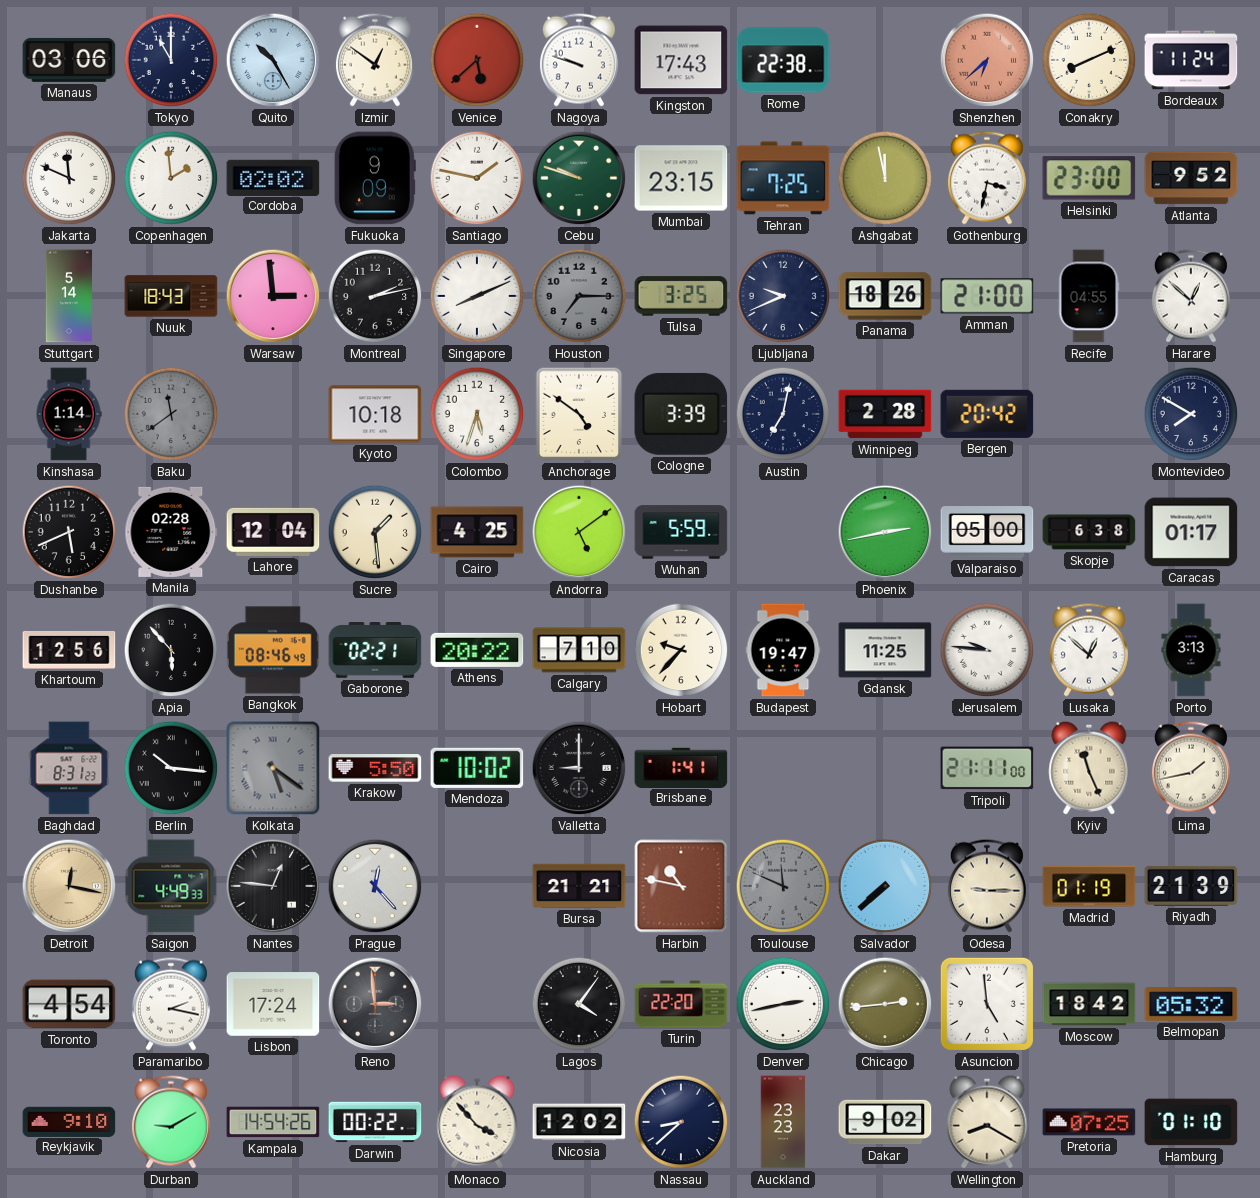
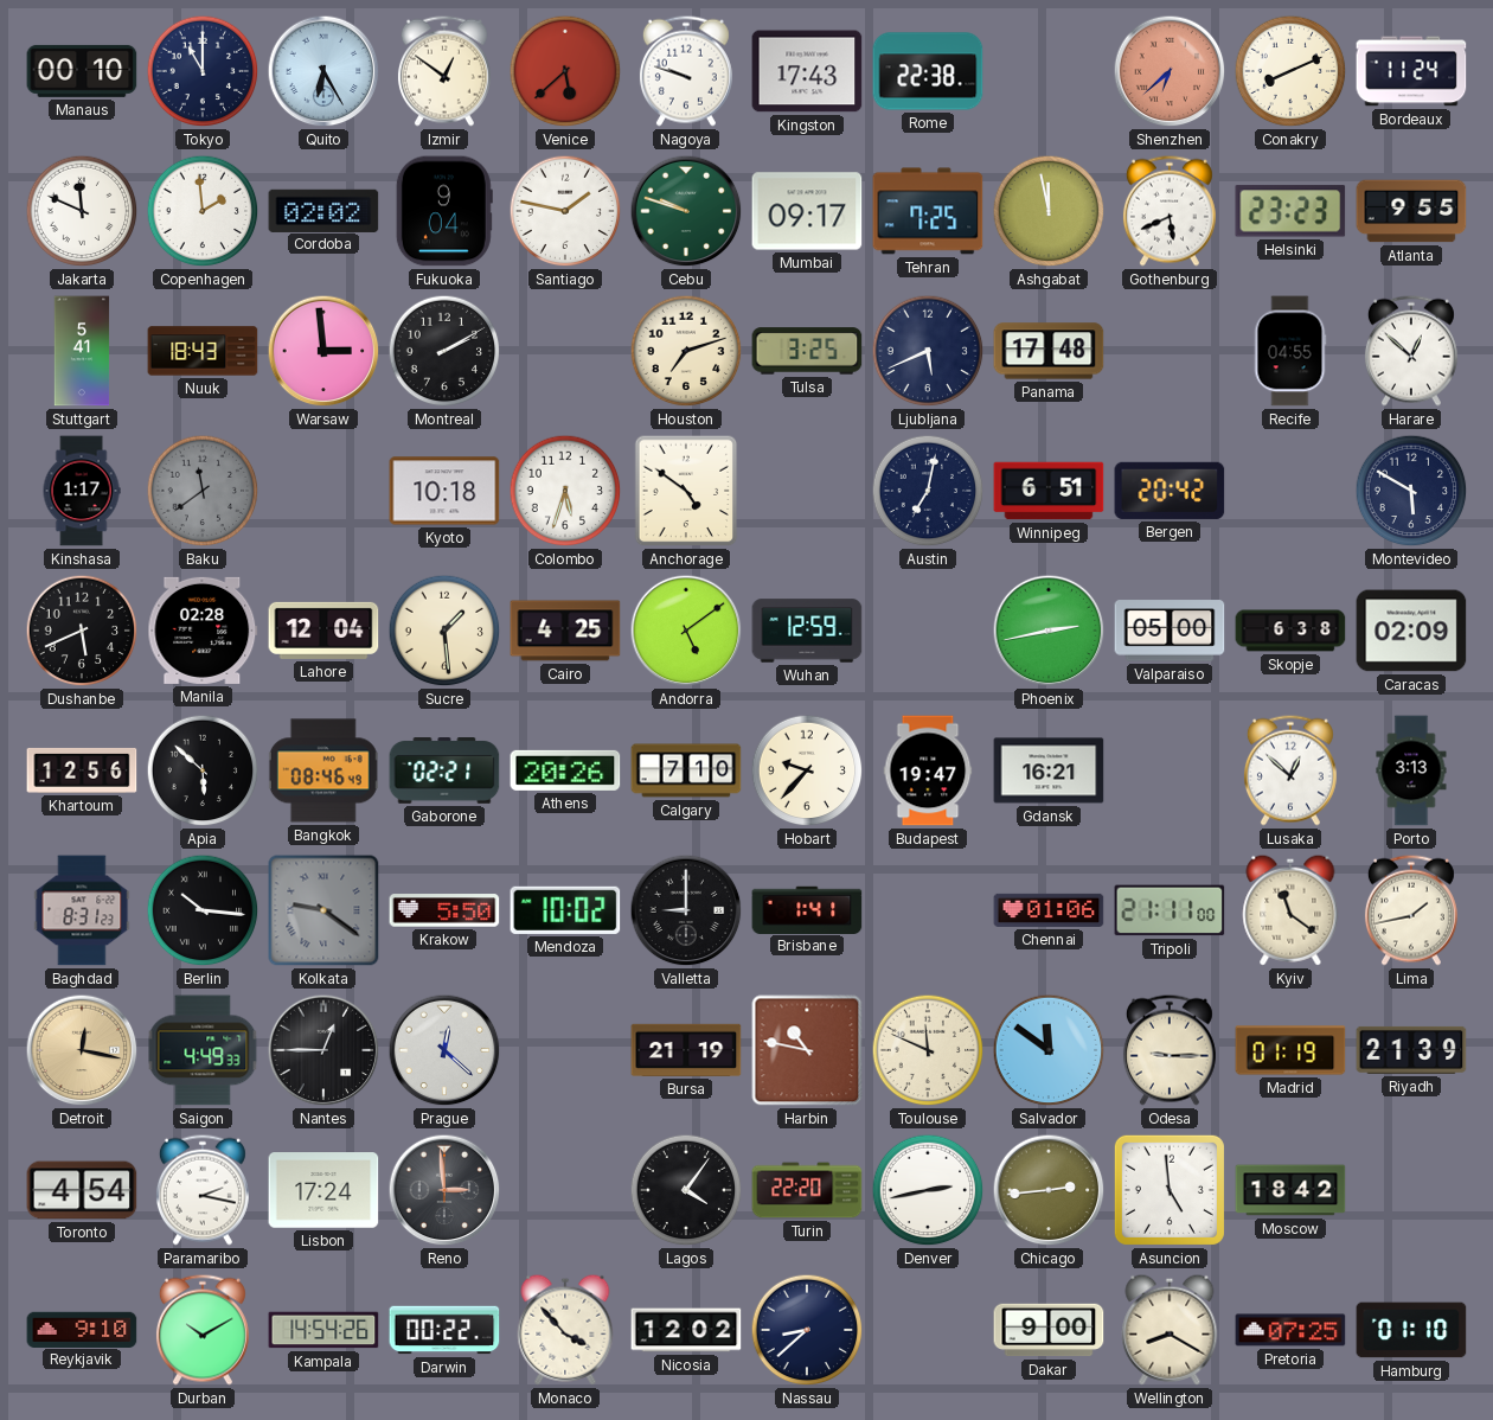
Manaus: 03:06 -> 00:10 (82, 71)
Quito: 10:25 -> 6:25 (323, 71)
Fukuoka: 9:09 -> 9:04 (444, 211)
Mumbai: 23:15 -> 09:17 (807, 211)
Gothenburg: 3:32 -> 5:41 (1170, 211)
Helsinki: 23:00 -> 23:23 (1290, 211)
Atlanta: 9:52 -> 9:55 (1411, 211)
Stuttgart: 5:14 -> 5:41 (82, 351)
Montreal: 2:13 -> 2:10 (444, 351)
Singapore: 8:11 -> none (477, 296)
Houston: 7:15 -> 7:12 (686, 351)
Houston dial: grey -> cream (686, 351)
Ljubljana: 9:41 -> 5:41 (928, 351)
Panama: 18:26 -> 17:48 (1049, 351)
Amman: 21:00 -> none (987, 296)
Kinshasa: 1:14 -> 1:17 (82, 491)
Cologne: 3:39 -> none (681, 414)
Winnipeg: 2:28 -> 6:51 (1049, 491)
Montevideo: 7:50 -> 5:50 (1411, 491)
Wuhan: 5:59 -> 12:59 (807, 631)
Caracas: 01:17 -> 02:09 (1411, 631)
Apia: 5:53 -> 5:52 (203, 770)
Athens: 20:22 -> 20:26 (565, 770)
Gdansk: 11:25 -> 16:21 (1049, 770)
Jerusalem: 9:46 -> none (987, 650)
Kolkata: 5:21 -> 9:21 (323, 910)
Chennai: none -> 01:06 (1049, 910)
Kyiv: 11:26 -> 11:21 (1290, 910)
Nantes: 12:46 -> 12:45 (323, 1050)
Prague: 12:23 -> 12:22 (444, 1050)
Bursa: 21:21 -> 21:19 (686, 1050)
Toulouse dial: grey -> cream (928, 1050)
Salvador: 7:38 -> 11:51 (1049, 1050)
Belmopan: 05:32 -> none (1191, 1005)
Durban: 9:10 -> 10:10 (203, 1330)
Auckland: 23:23 -> none (783, 1122)
Dakar: 9:02 -> 9:00 (1049, 1330)
